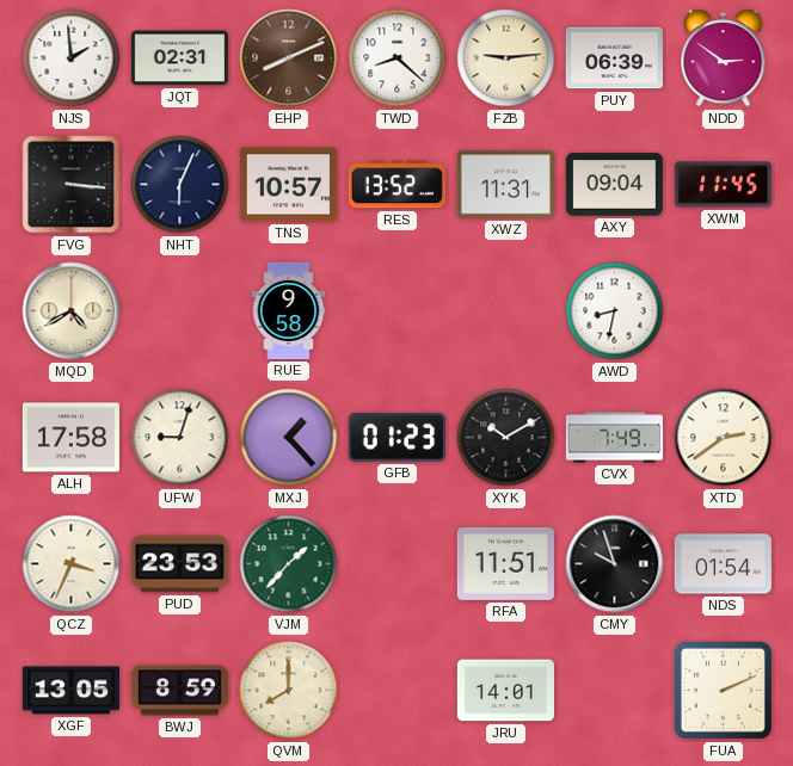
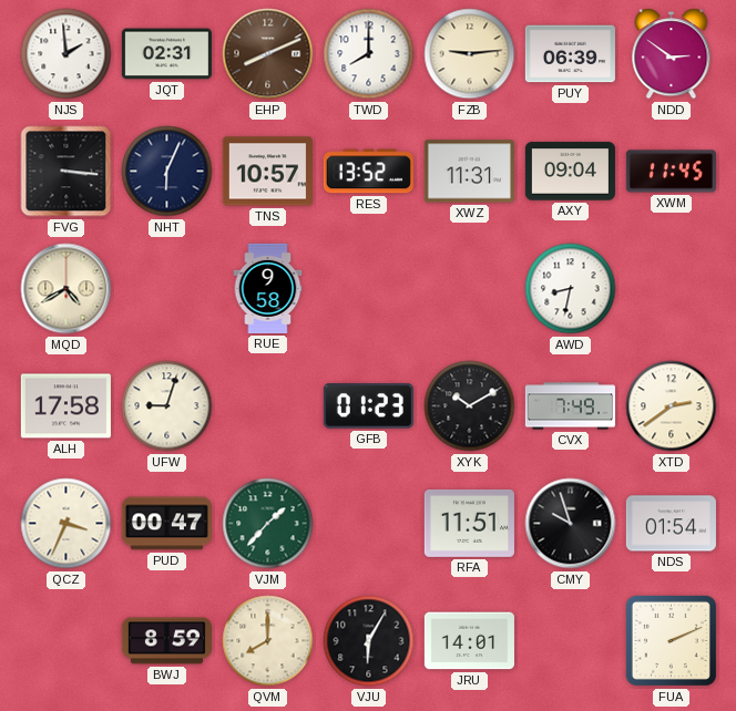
TWD: 8:22 -> 8:00 (369, 54)
MXJ: 1:23 -> none (289, 438)
PUD: 23:53 -> 00:47 (166, 524)
XGF: 13:05 -> none (70, 691)
VJU: none -> 6:05 (369, 641)
